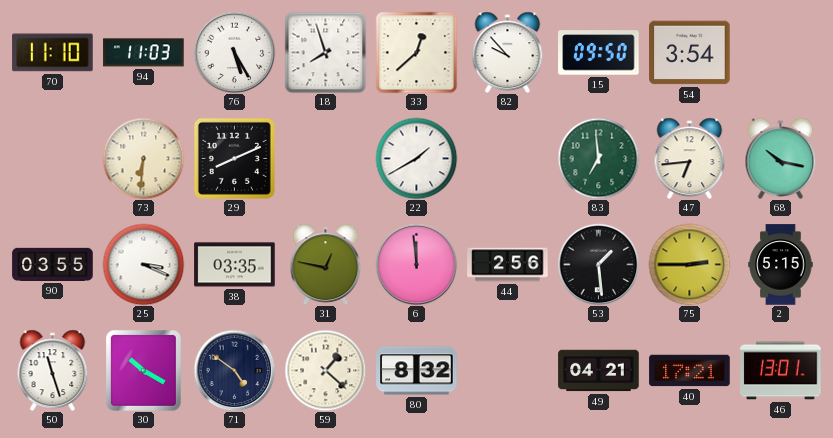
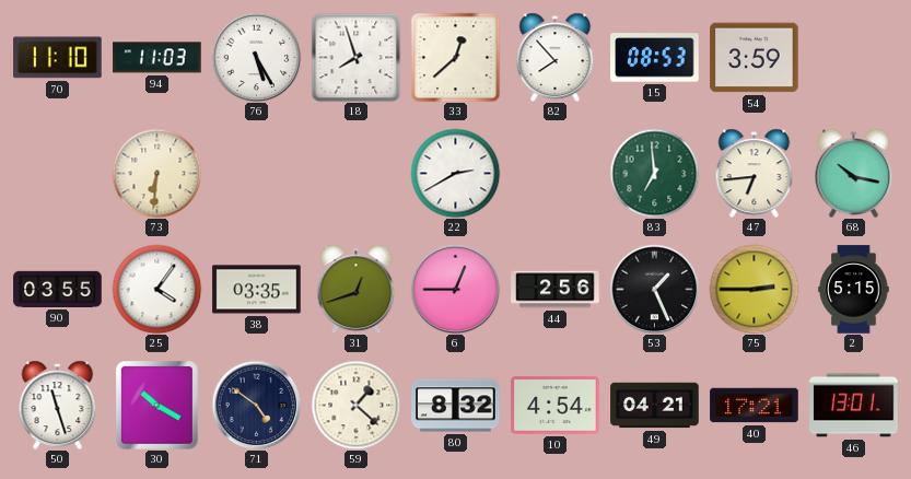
82: 9:53 -> 7:53 (556, 57)
15: 09:50 -> 08:53 (655, 58)
54: 3:54 -> 3:59 (755, 58)
29: 8:11 -> none (234, 158)
22: 1:40 -> 2:40 (455, 173)
25: 3:19 -> 4:06 (156, 289)
31: 12:47 -> 12:42 (357, 289)
6: 11:59 -> 12:45 (455, 289)
53: 1:29 -> 1:26 (654, 289)
10: none -> 4:54 (556, 405)
